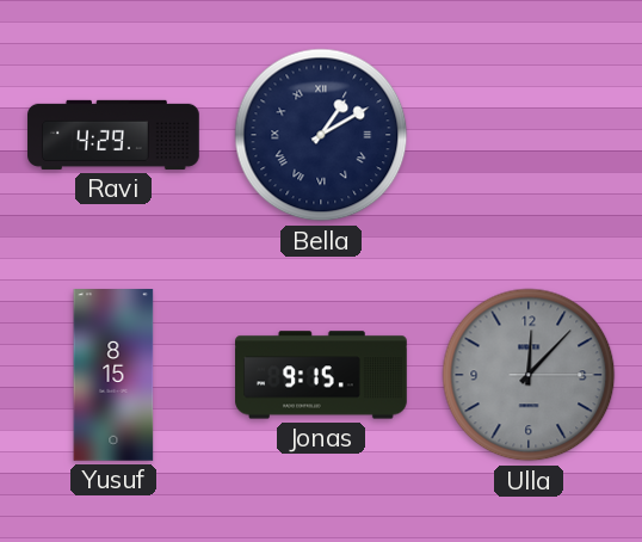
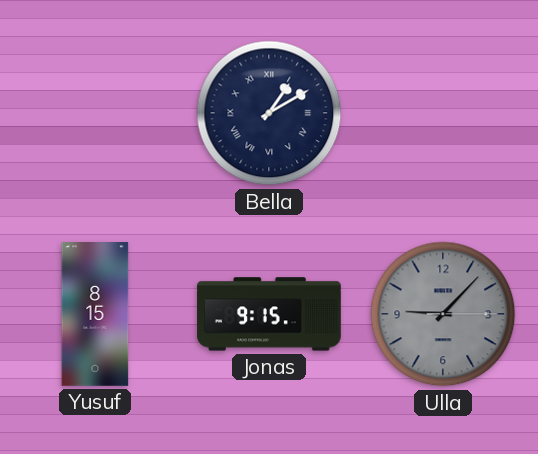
Ravi: 4:29 -> none (113, 135)
Ulla: 12:07 -> 9:07 (443, 314)
